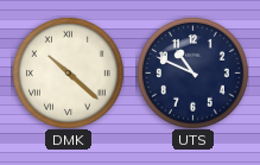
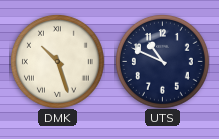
DMK: 10:22 -> 10:27 (57, 61)
